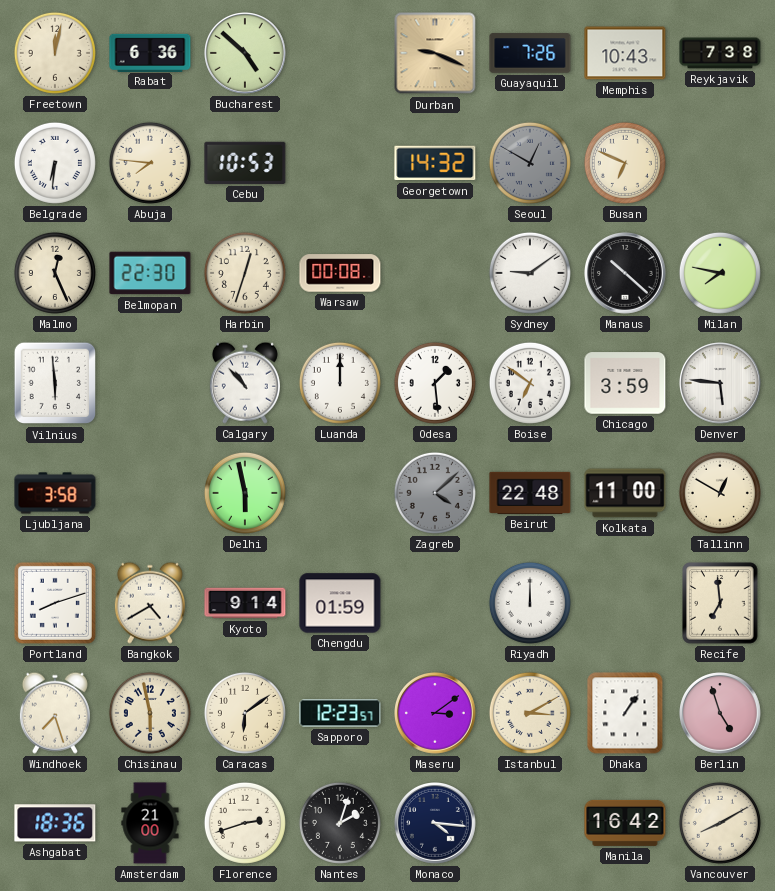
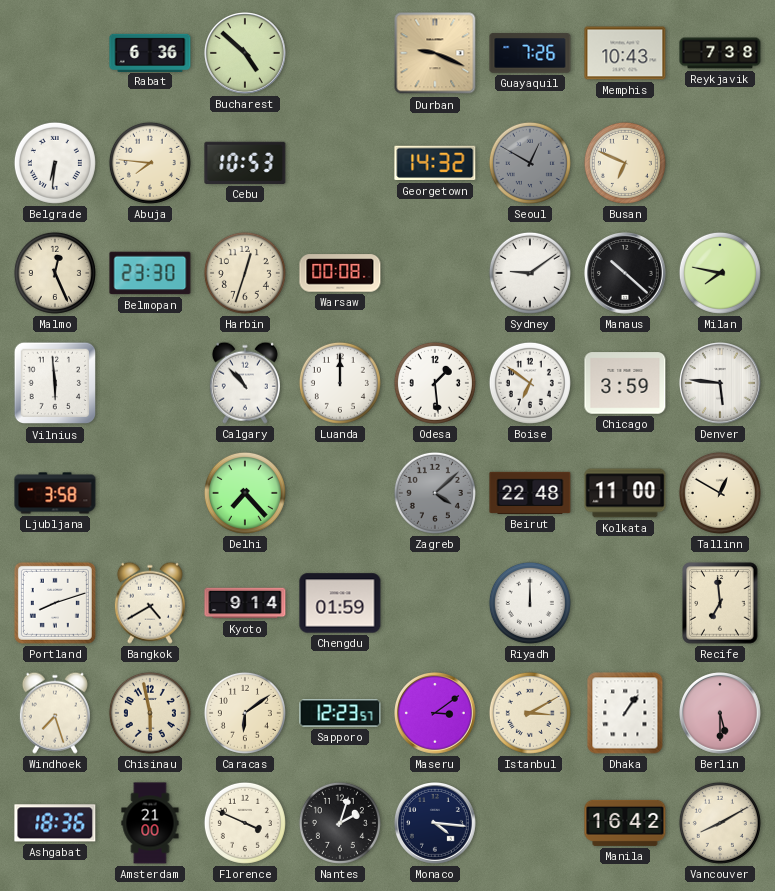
Freetown: 12:02 -> none (55, 53)
Belmopan: 22:30 -> 23:30 (150, 273)
Delhi: 5:58 -> 7:23 (245, 493)
Berlin: 4:57 -> 5:30 (721, 714)
Florence: 2:42 -> 3:49 (245, 823)
